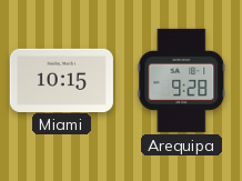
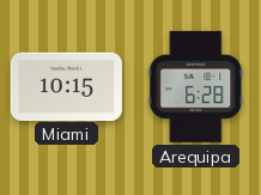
Arequipa: 9:28 -> 6:28 (196, 86)
